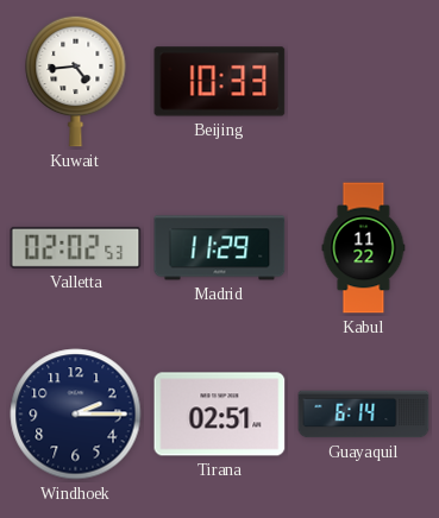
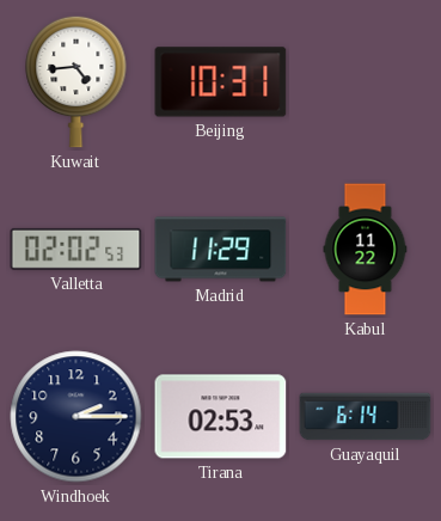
Beijing: 10:33 -> 10:31 (221, 82)
Tirana: 02:51 -> 02:53 (221, 417)
